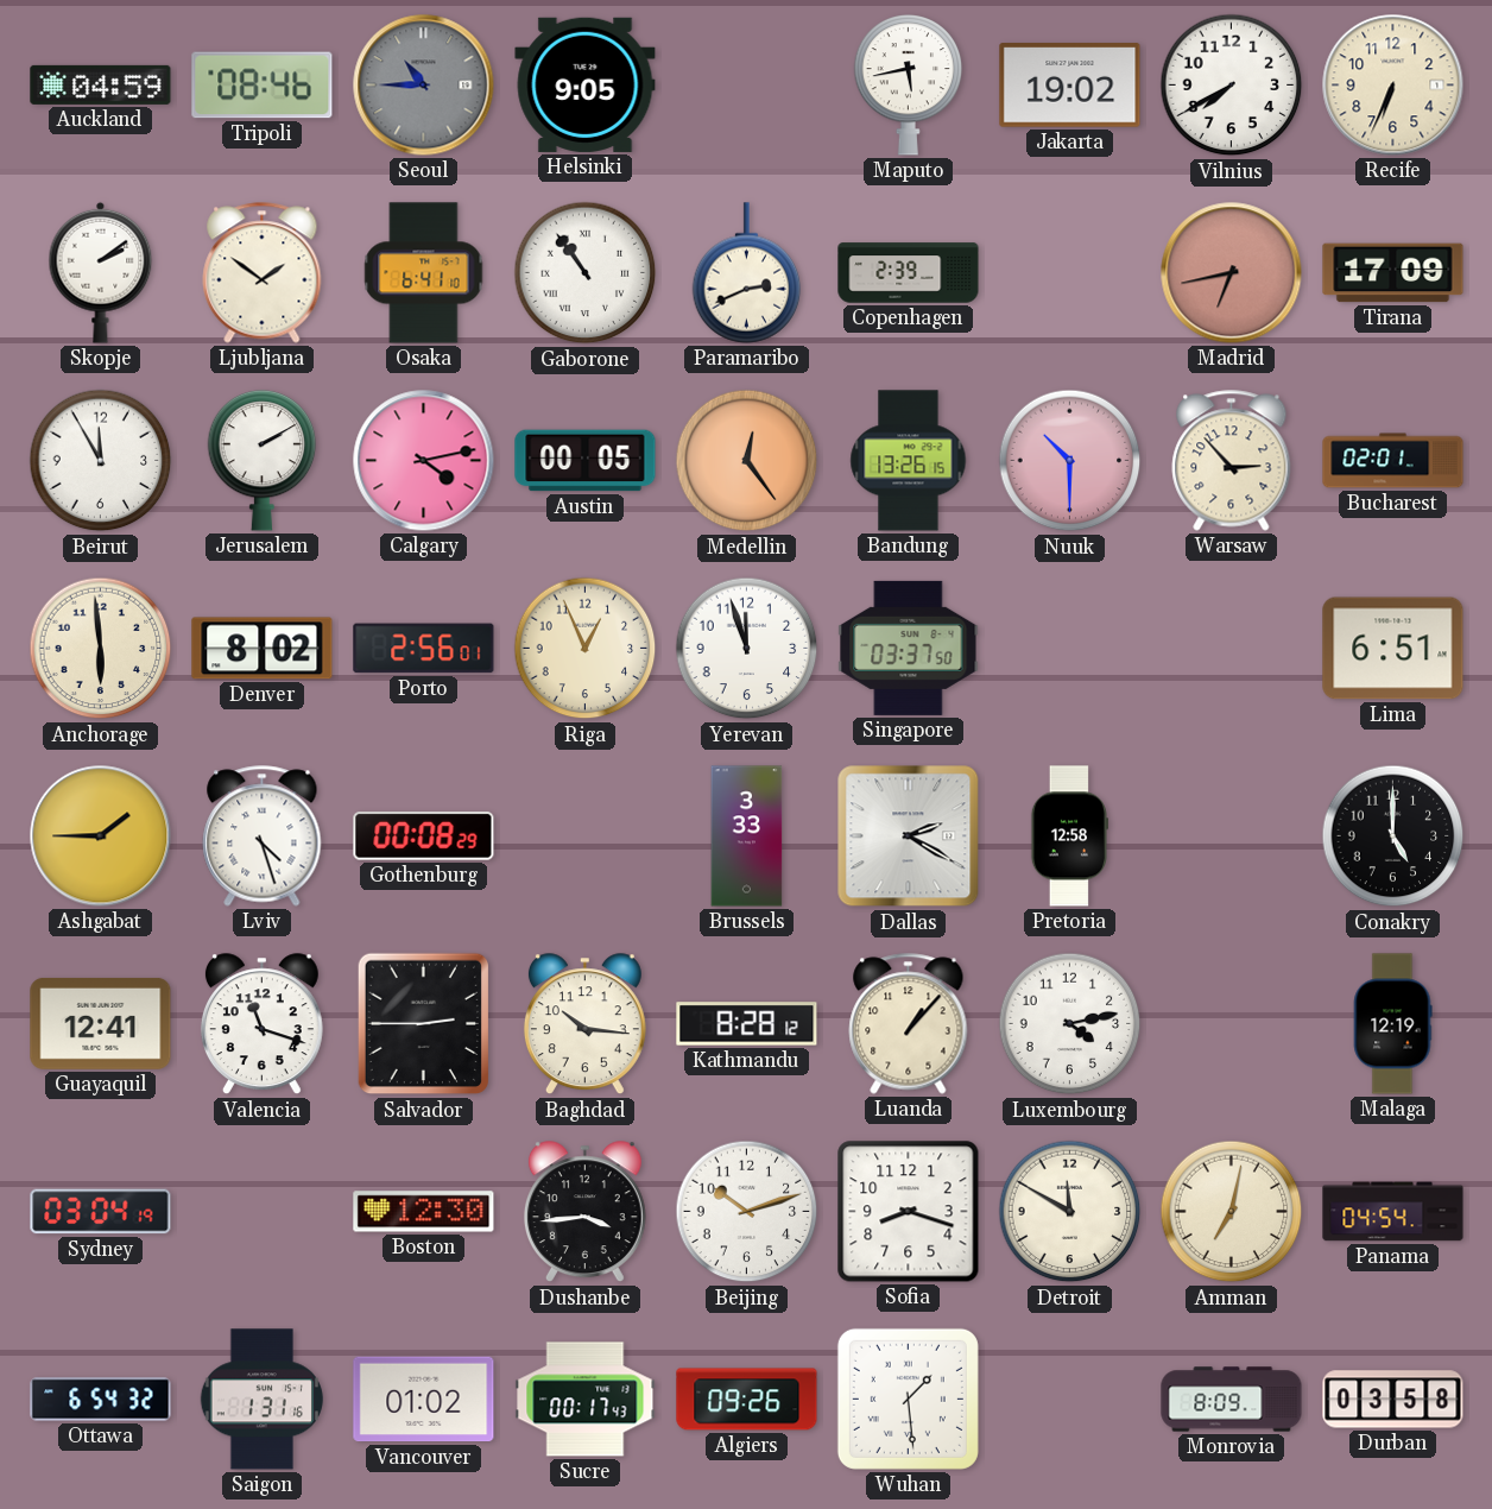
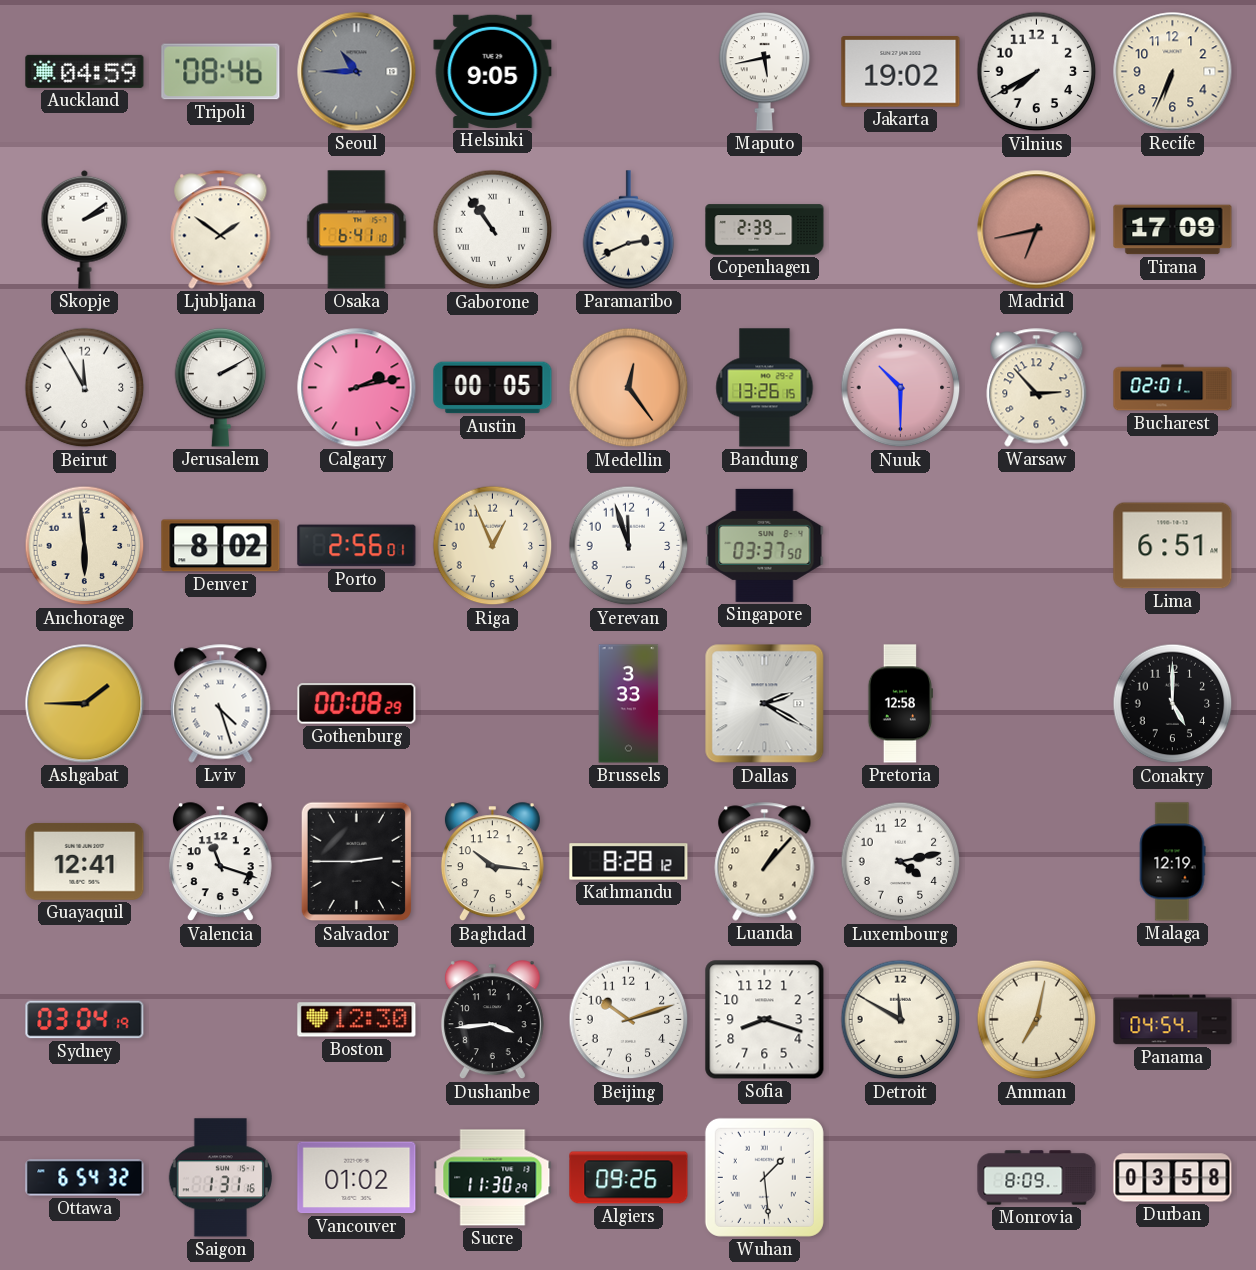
Calgary: 4:13 -> 2:13 (357, 388)
Sucre: 00:17 -> 11:30 (493, 1178)
